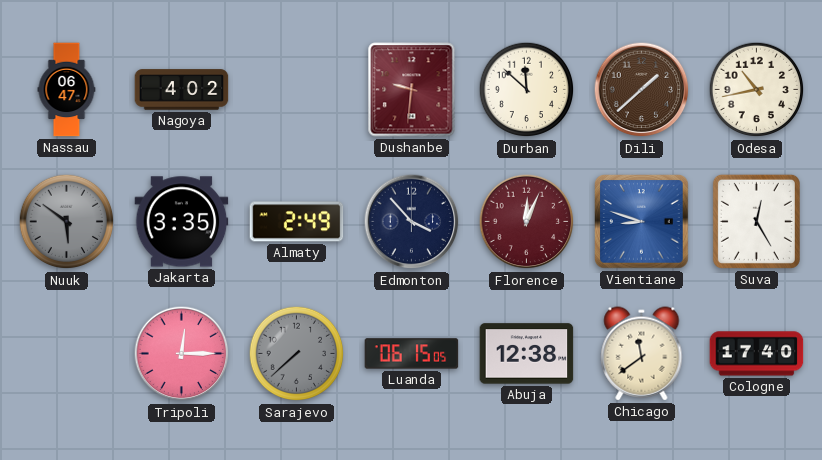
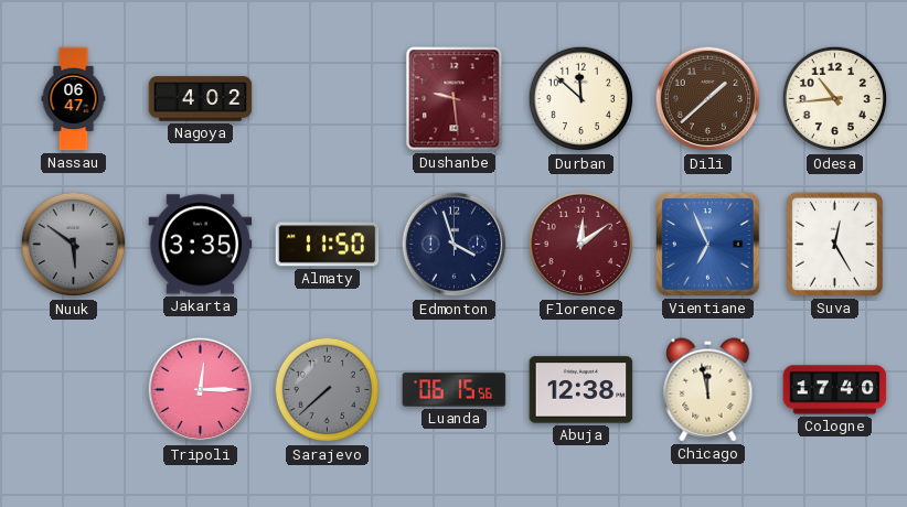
Dushanbe: 9:31 -> 9:29 (455, 99)
Odesa: 10:43 -> 10:44 (835, 99)
Almaty: 2:49 -> 11:50 (328, 245)
Edmonton: 3:53 -> 3:57 (455, 245)
Florence: 12:04 -> 12:09 (581, 245)
Vientiane: 8:48 -> 6:56 (708, 245)
Luanda: 06:15:05 -> 06:15:56 (455, 390)
Chicago: 11:39 -> 11:58 (708, 390)
